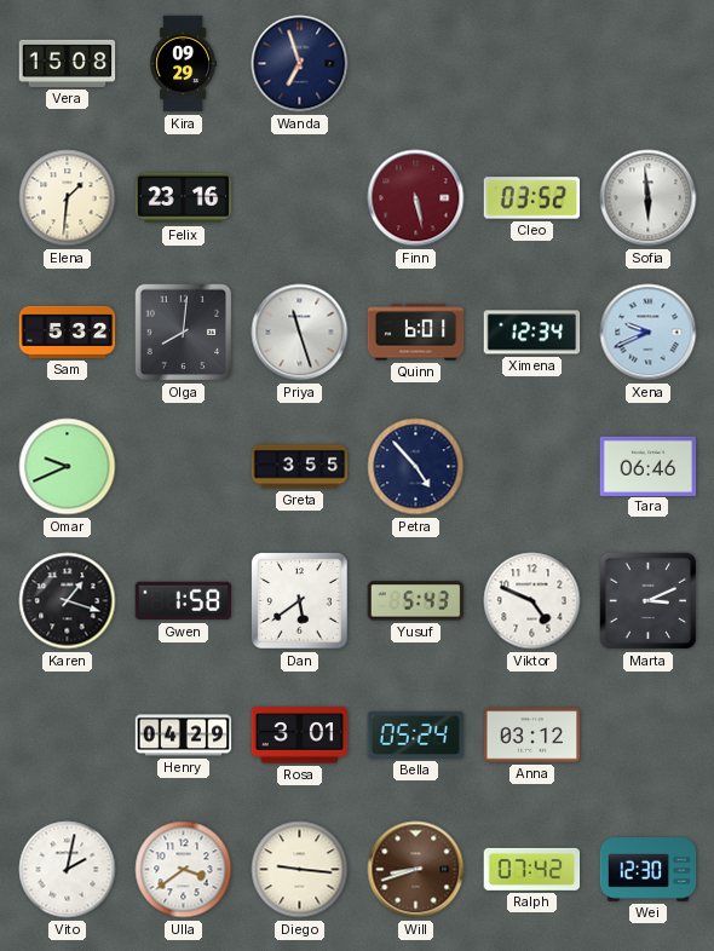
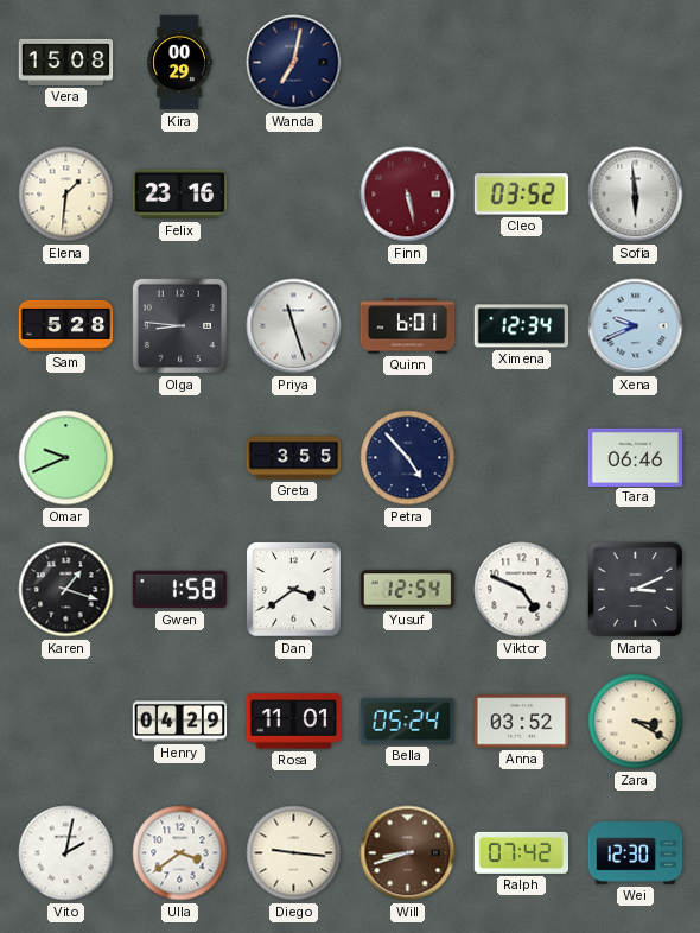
Kira: 09:29 -> 00:29 (179, 63)
Wanda: 6:57 -> 7:02 (294, 63)
Sam: 5:32 -> 5:28 (66, 325)
Olga: 8:01 -> 8:46 (180, 326)
Dan: 5:39 -> 3:39 (294, 590)
Yusuf: 5:43 -> 12:54 (408, 590)
Rosa: 3:01 -> 11:01 (294, 722)
Anna: 03:12 -> 03:52 (522, 722)
Zara: none -> 3:20 (636, 722)
